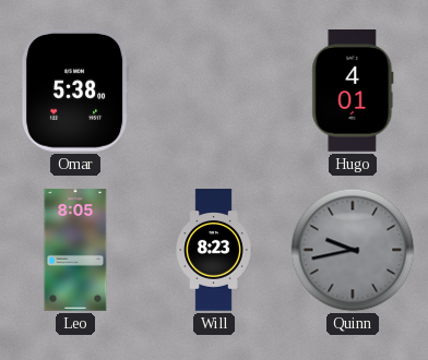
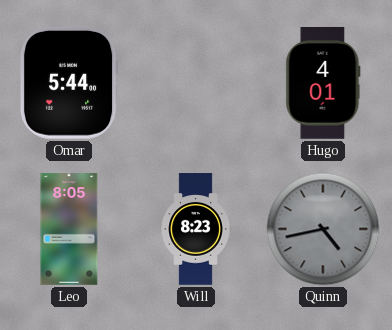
Omar: 5:38 -> 5:44 (69, 83)
Quinn: 9:43 -> 4:43 (323, 229)
